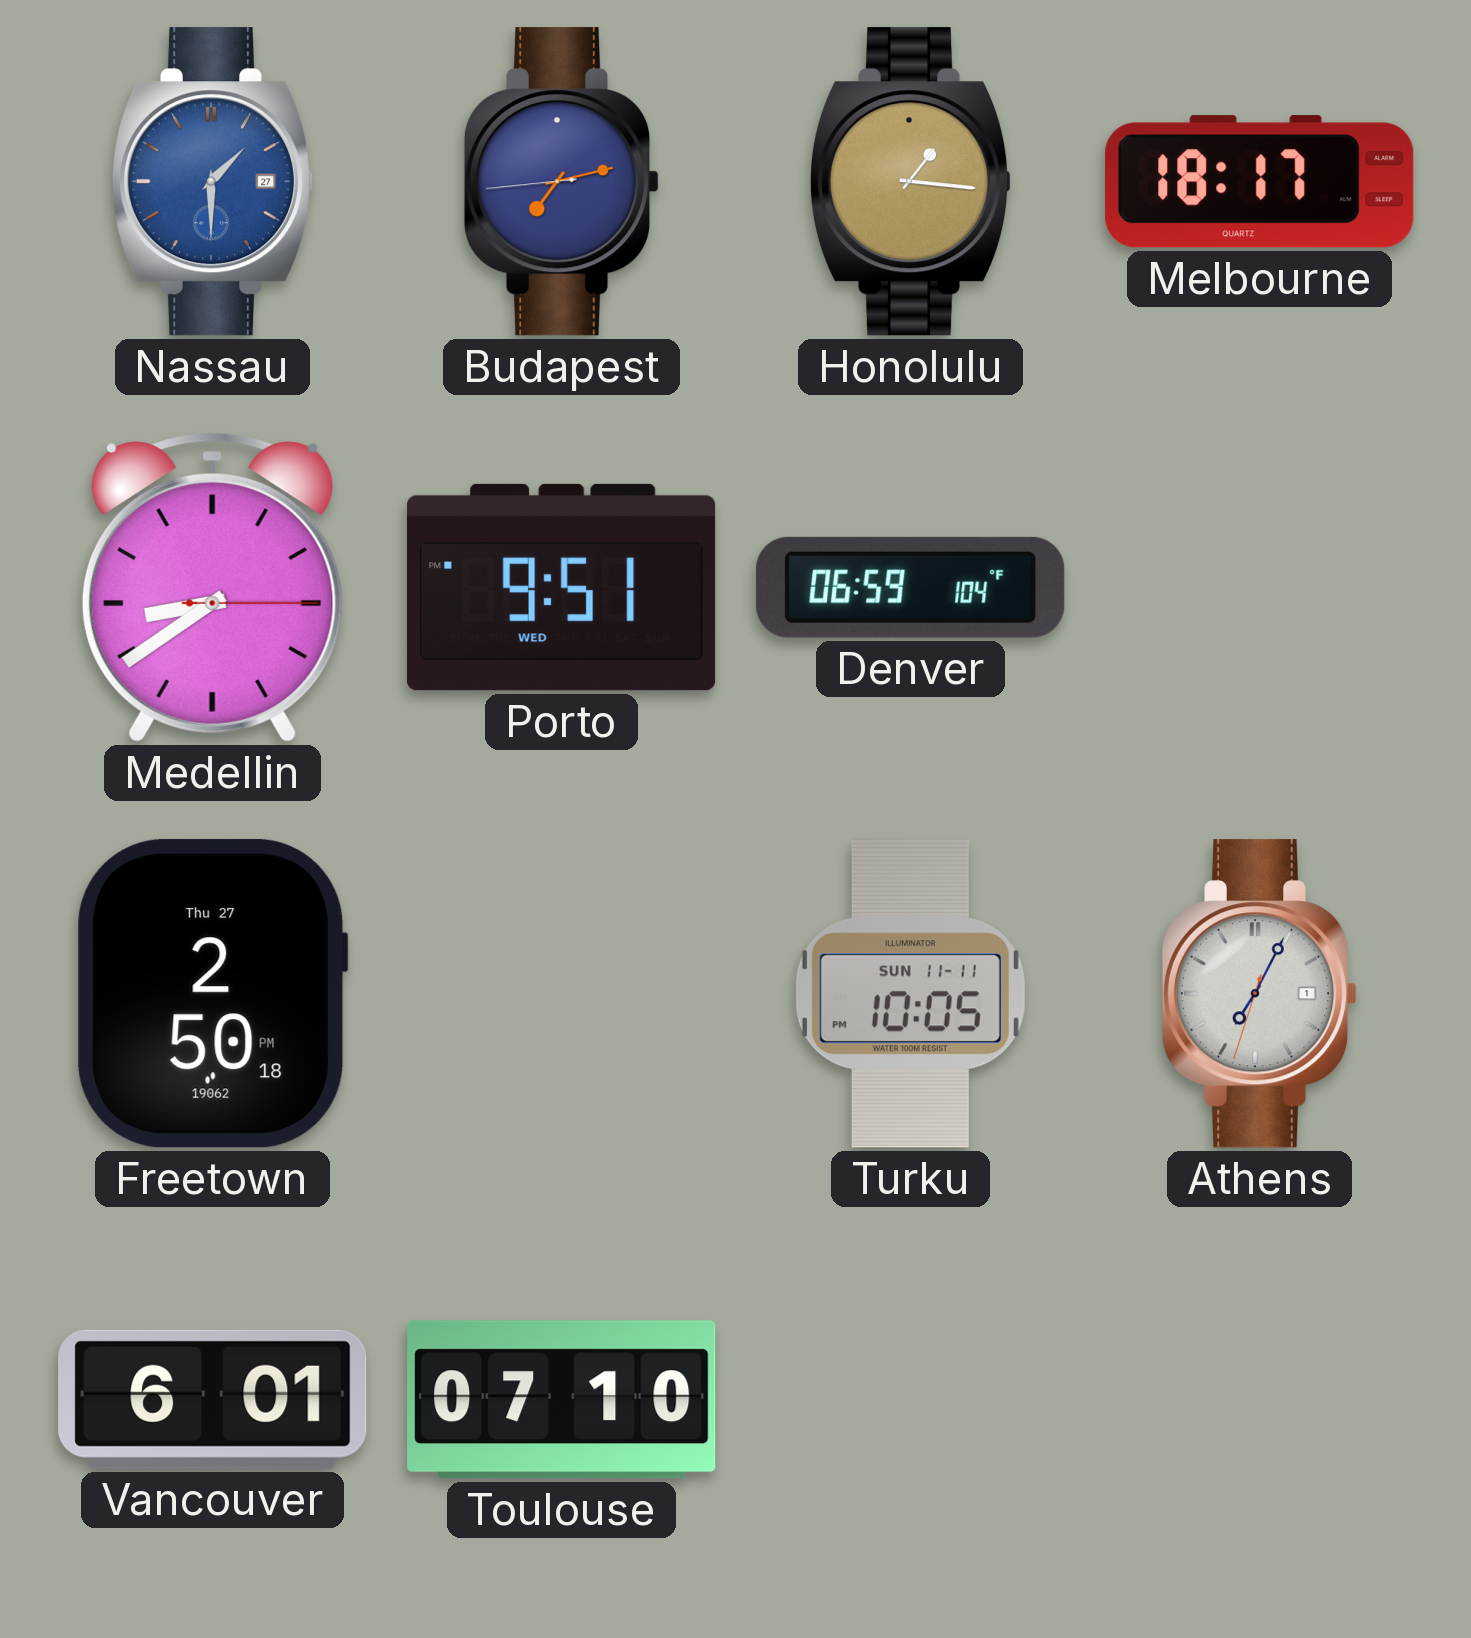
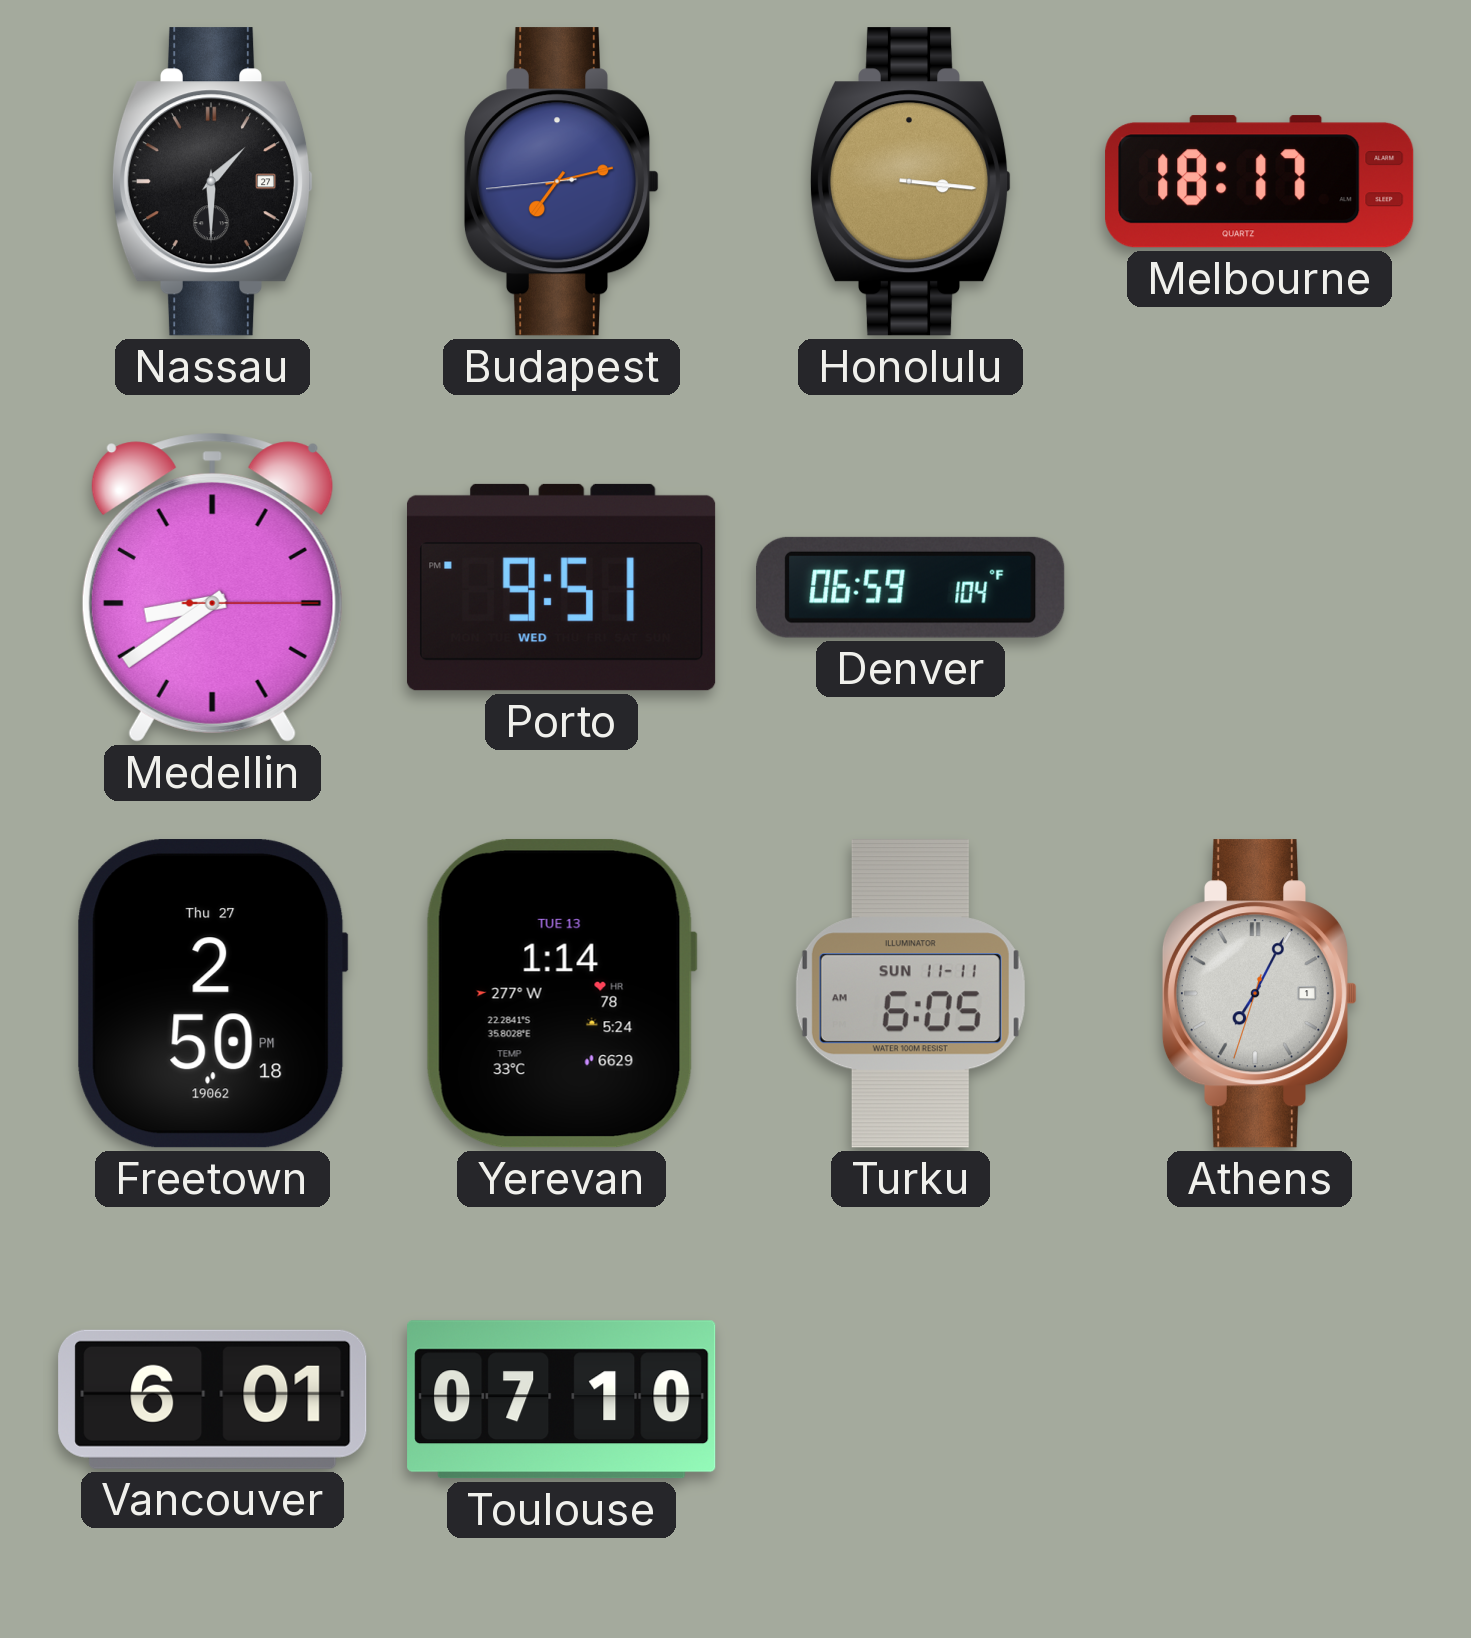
Nassau dial: blue -> black (213, 182)
Honolulu: 1:16 -> 3:16 (911, 182)
Yerevan: none -> 1:14 (561, 993)
Turku: 10:05 -> 6:05 (910, 994)
